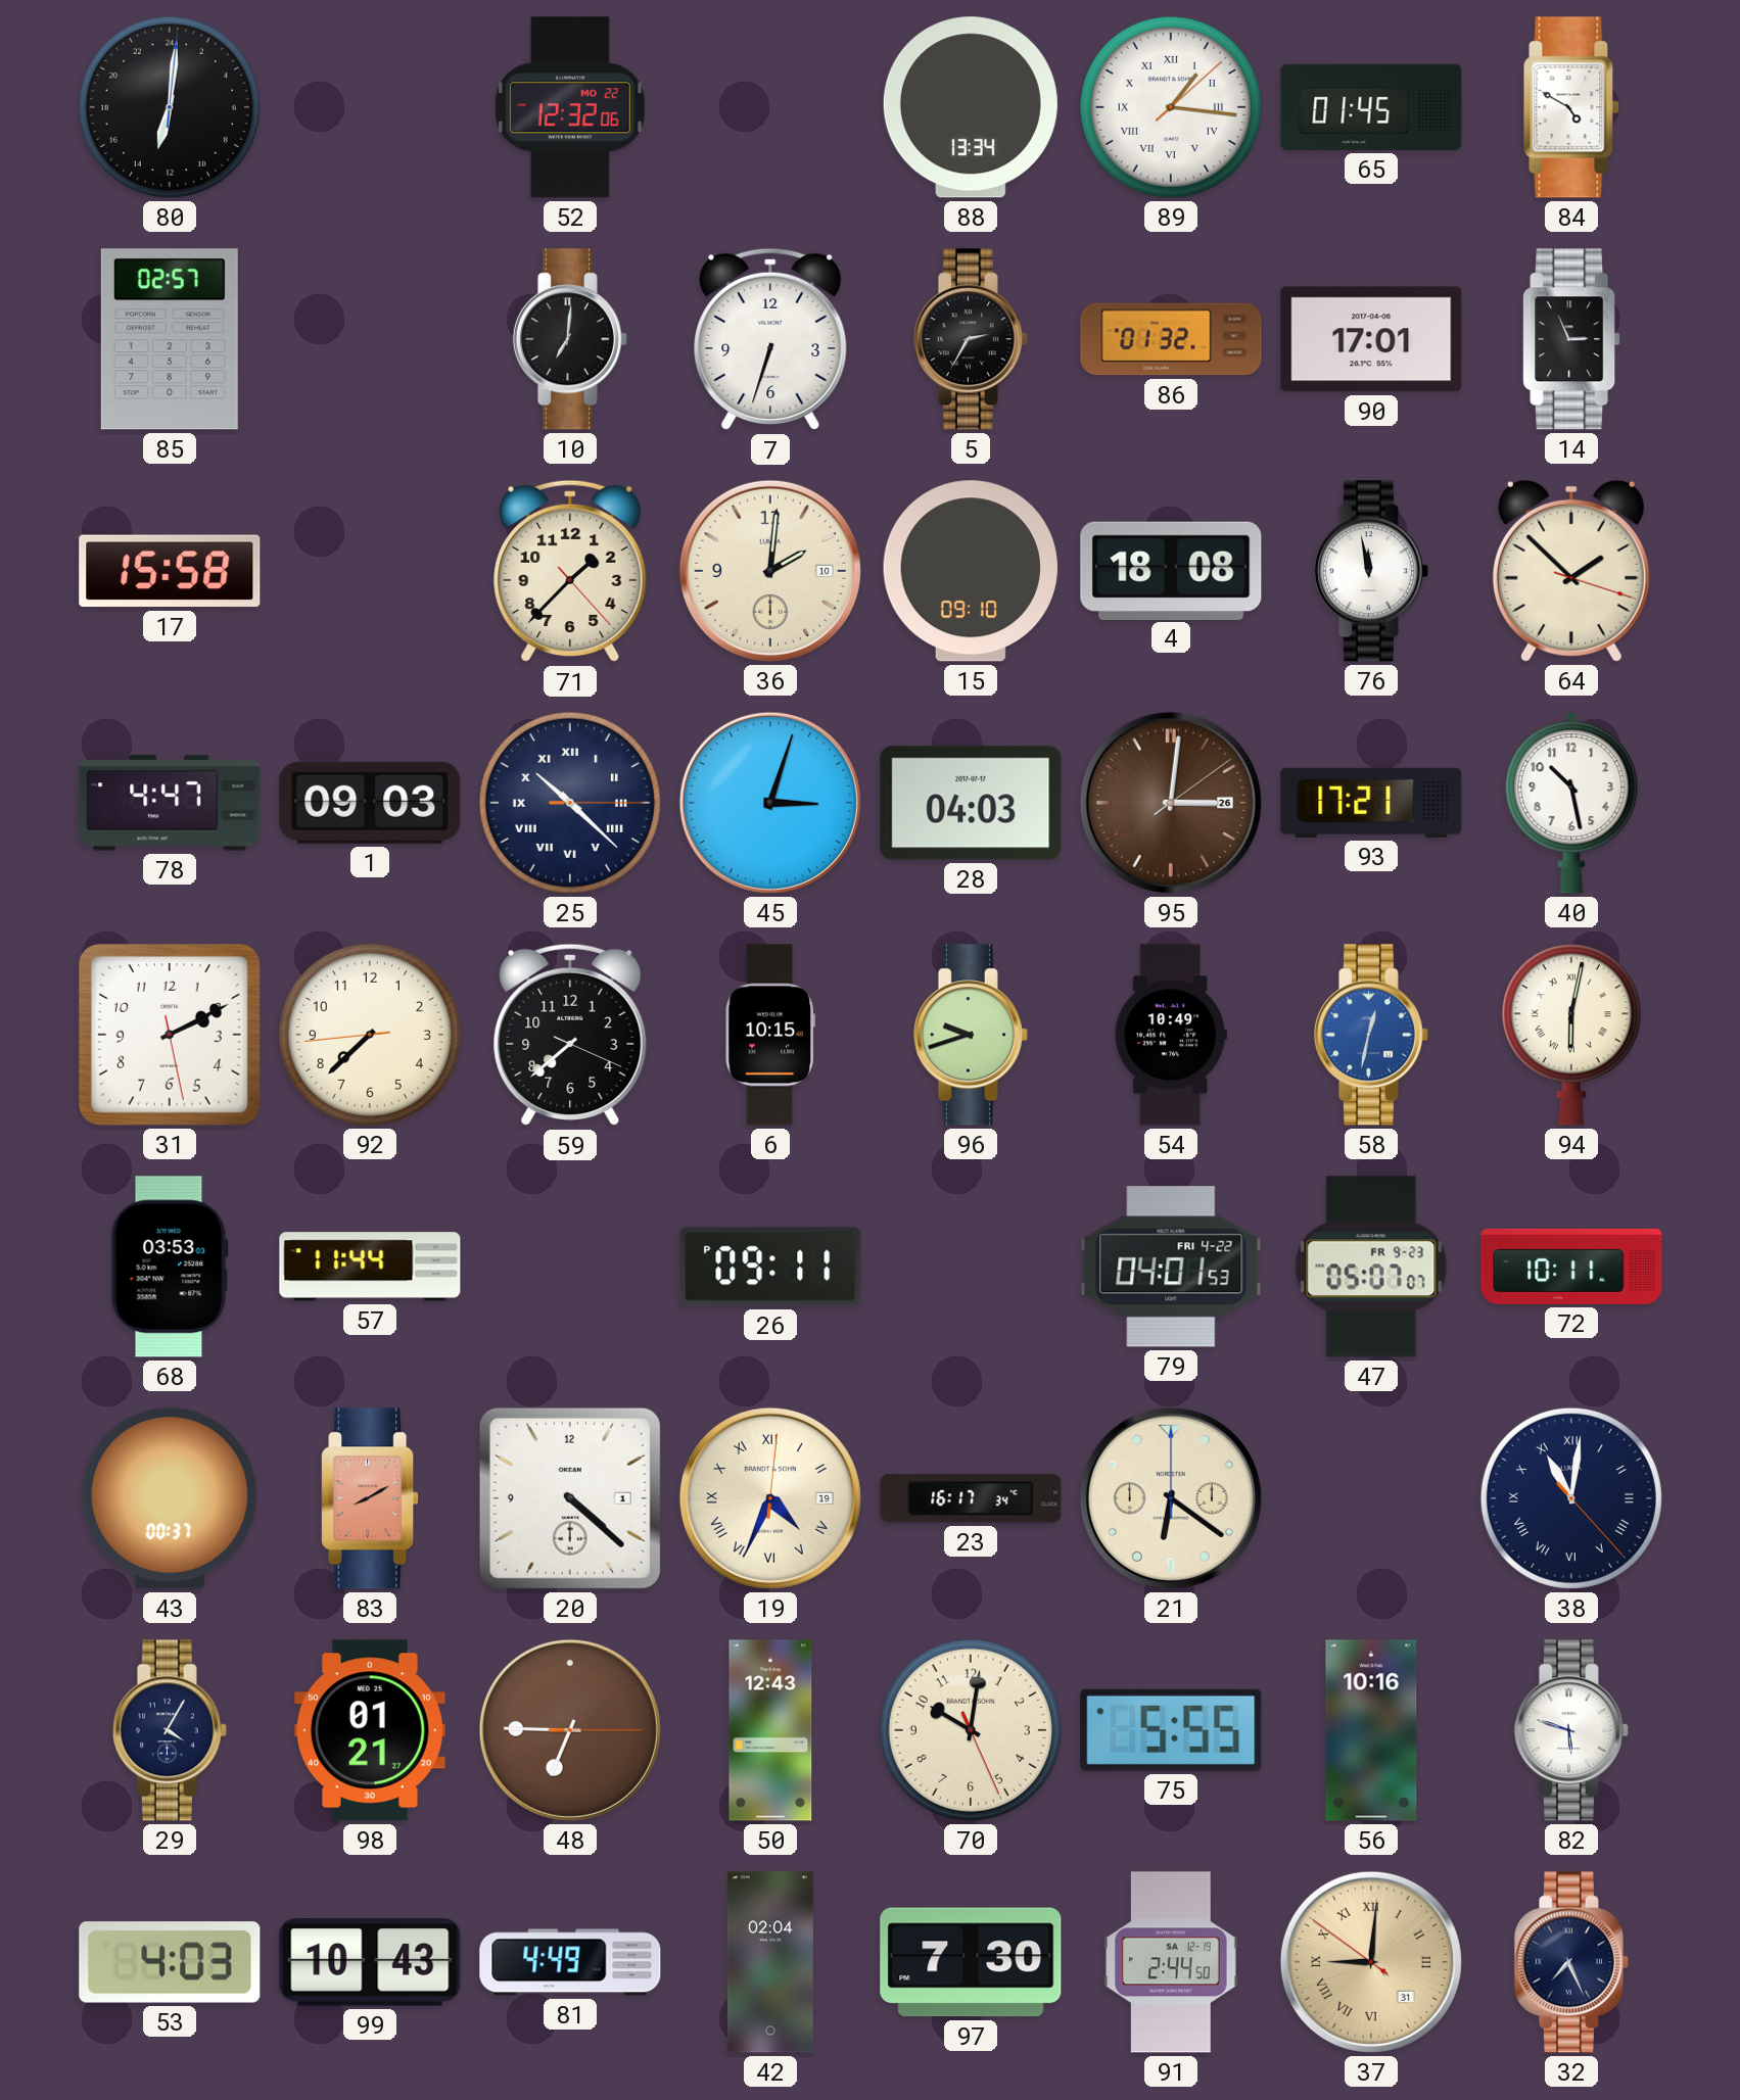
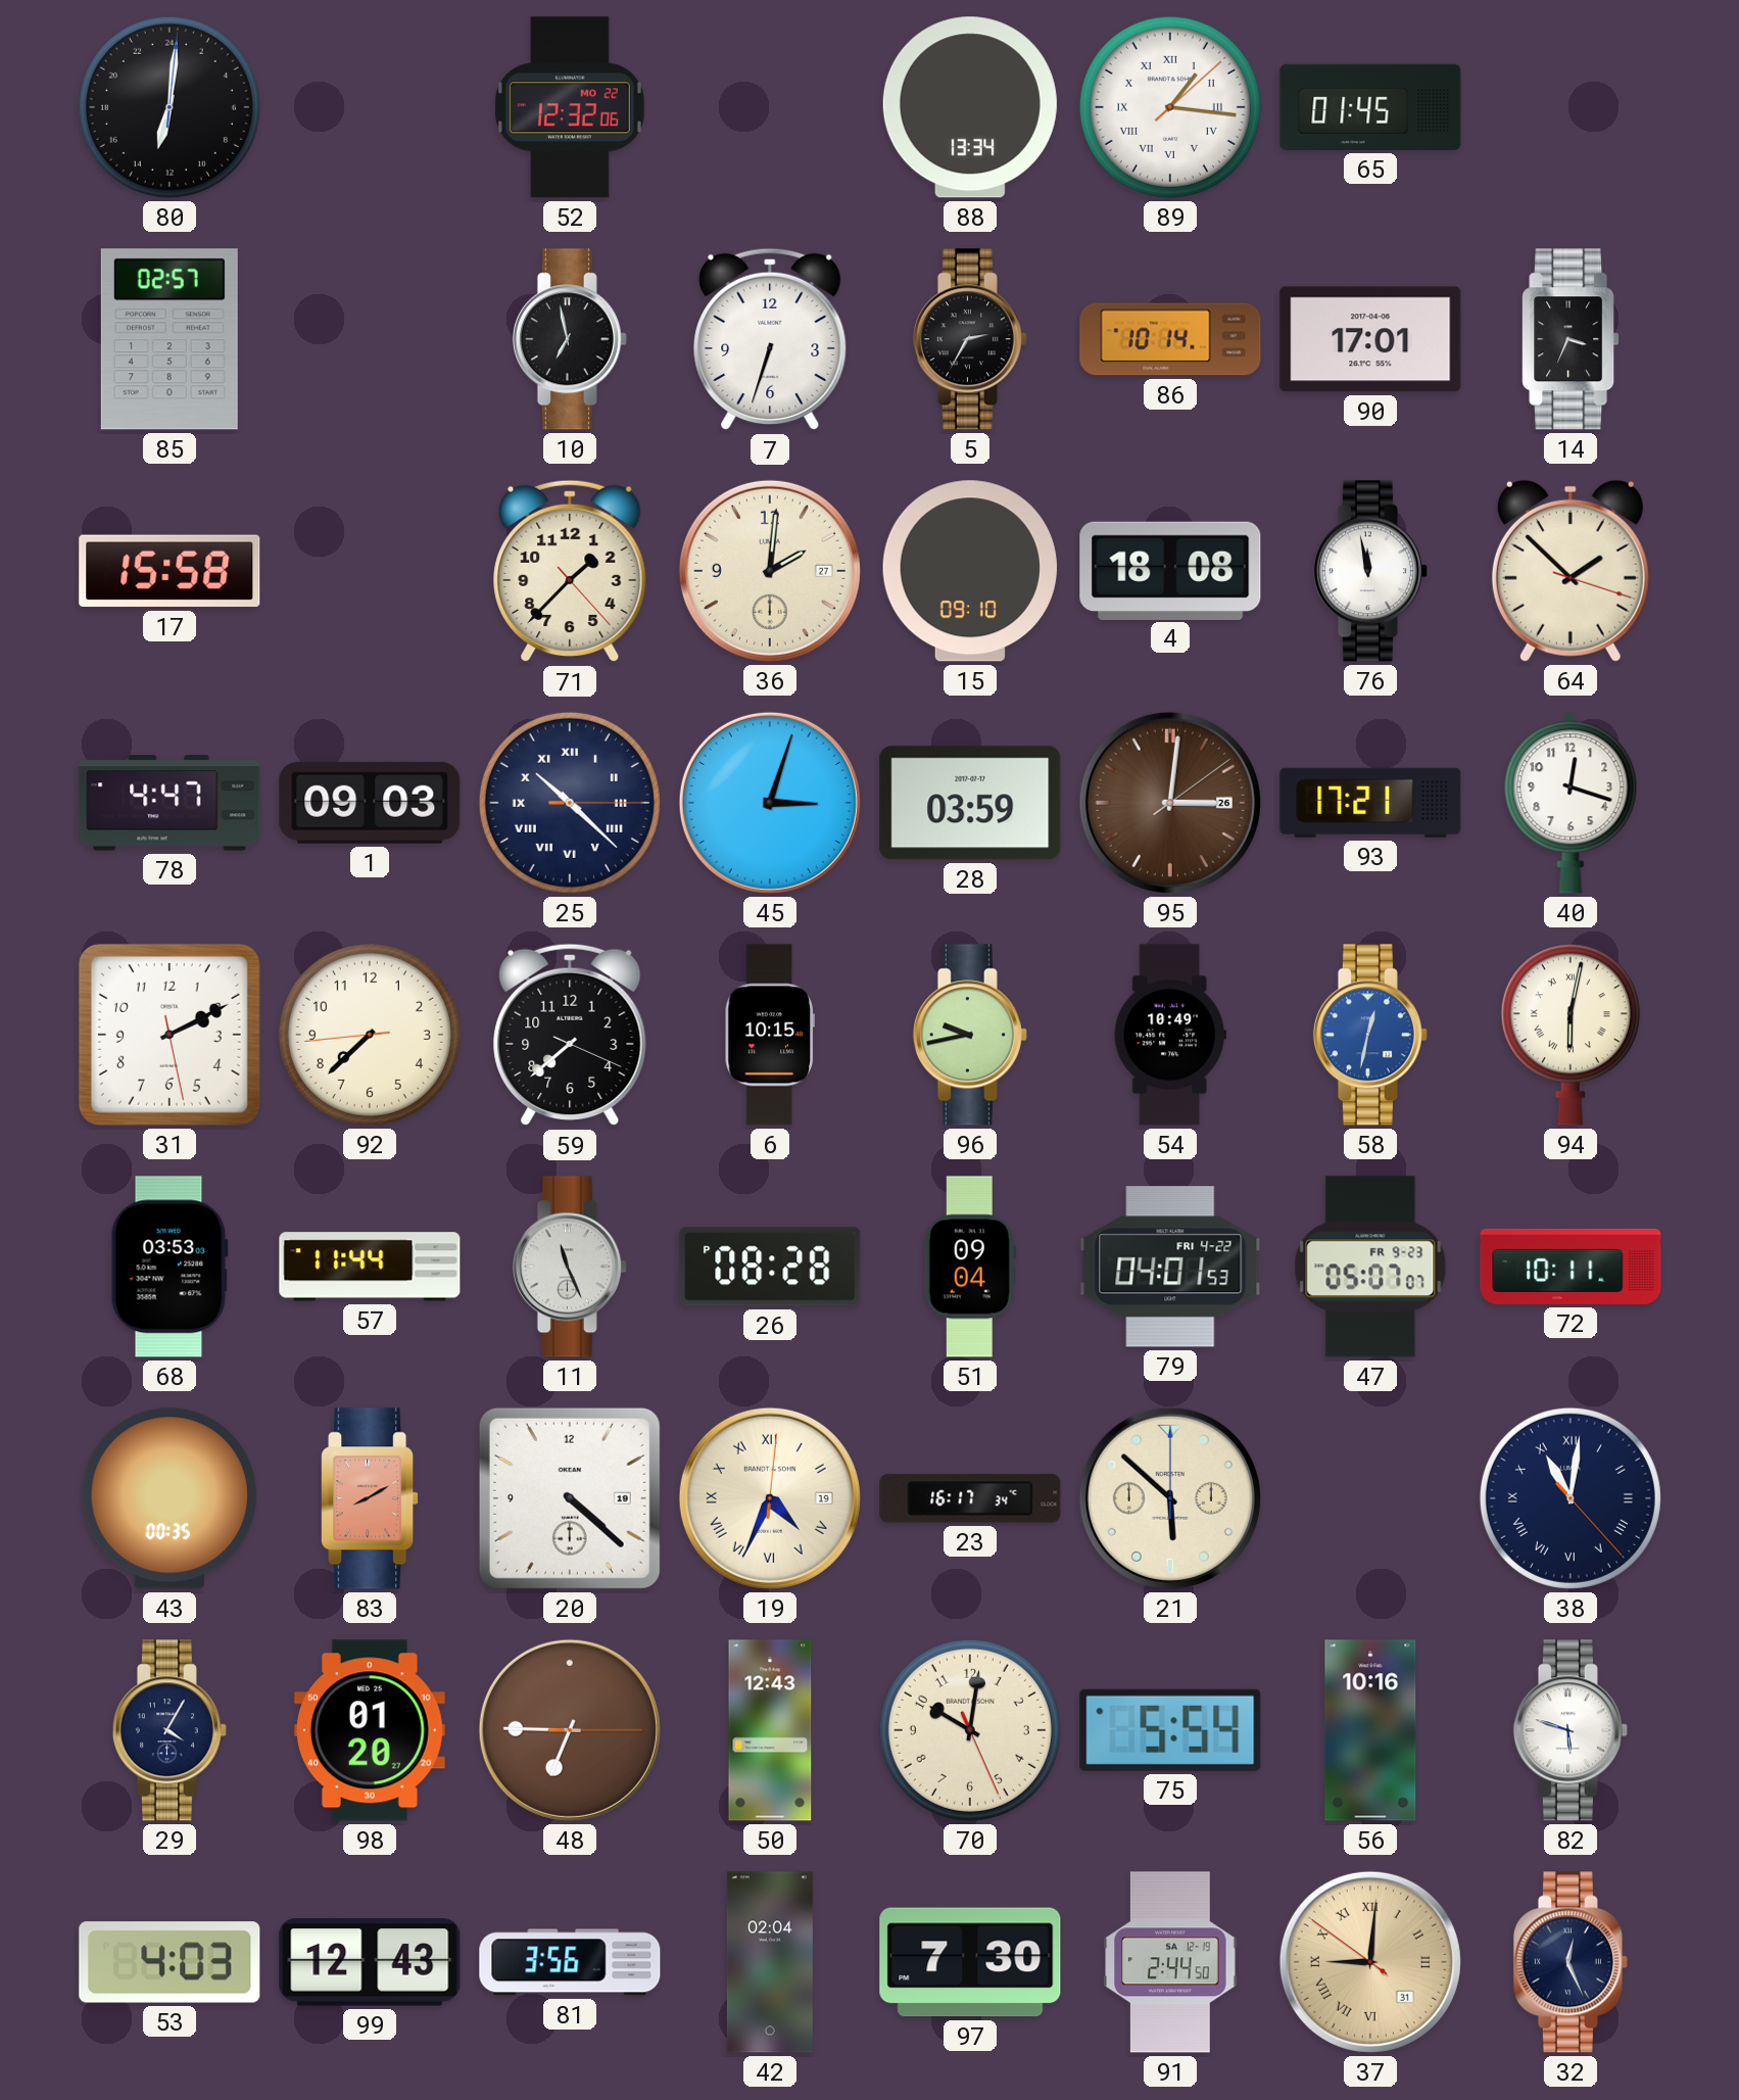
84: 4:50 -> none (1571, 107)
10: 7:01 -> 6:58 (570, 339)
86: 01:32 -> 10:14 (1170, 339)
14: 2:56 -> 3:34 (1571, 339)
36 date: 10 -> 27 (770, 571)
28: 04:03 -> 03:59 (970, 803)
40: 10:28 -> 12:18 (1571, 803)
96: 9:42 -> 9:43 (970, 1035)
11: none -> 11:26 (570, 1267)
26: 09:11 -> 08:28 (770, 1267)
51: none -> 09:04 (970, 1267)
43: 00:37 -> 00:35 (170, 1498)
20 date: 1 -> 19 (570, 1498)
21: 6:21 -> 5:52 (1170, 1498)
98: 01:21 -> 01:20 (370, 1730)
75: 5:55 -> 5:54 (1170, 1730)
99: 10:43 -> 12:43 (370, 1962)
81: 4:49 -> 3:56 (570, 1962)
32: 7:26 -> 12:26 (1571, 1962)
